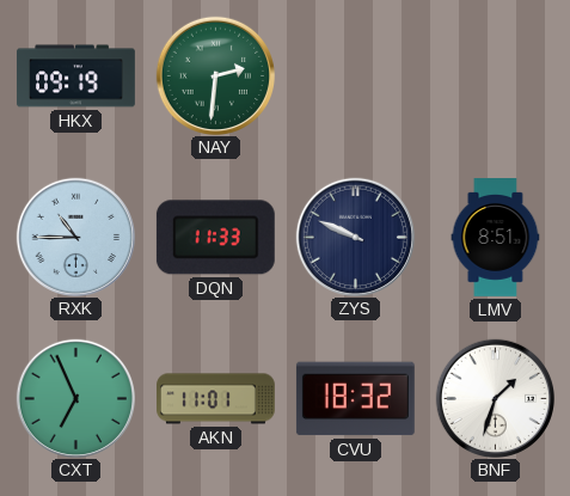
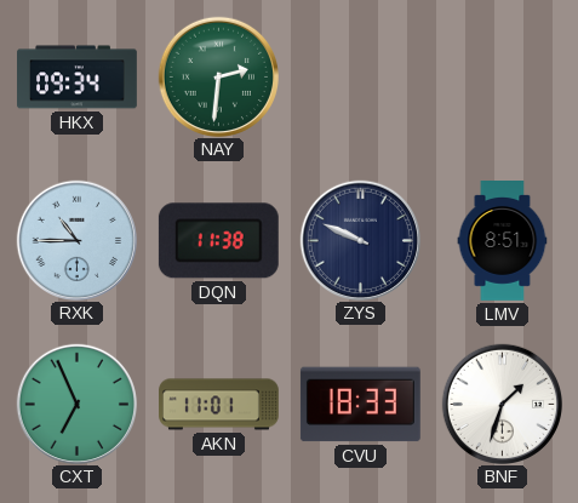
HKX: 09:19 -> 09:34 (78, 78)
DQN: 11:33 -> 11:38 (218, 241)
CVU: 18:32 -> 18:33 (360, 405)
